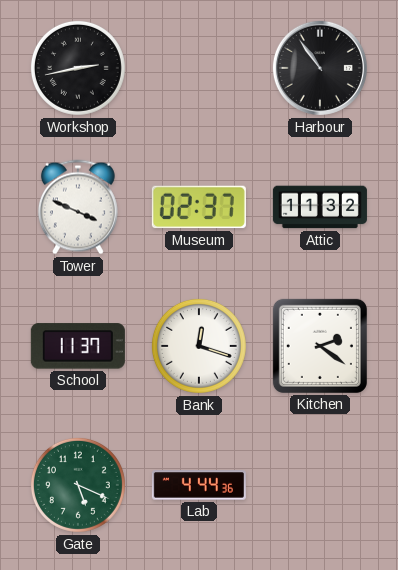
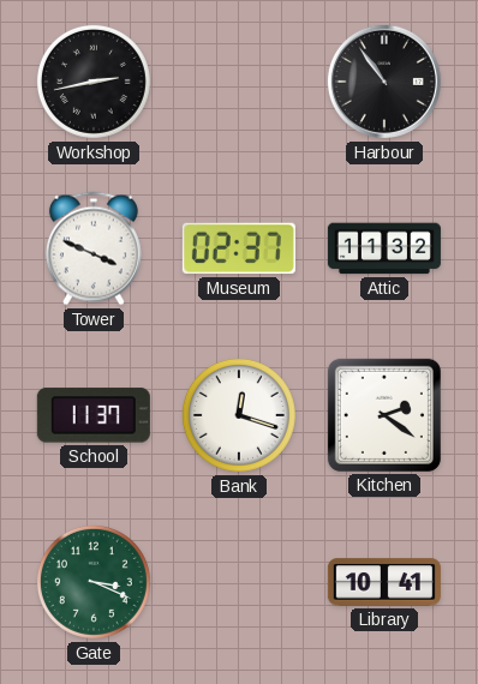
Gate: 5:19 -> 3:19 (94, 582)
Lab: 4:44 -> none (199, 485)
Library: none -> 10:41 (384, 582)
